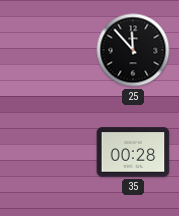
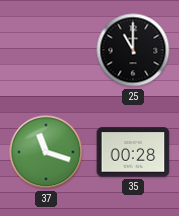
25: 11:53 -> 11:00 (133, 50)
37: none -> 11:18 (46, 152)
